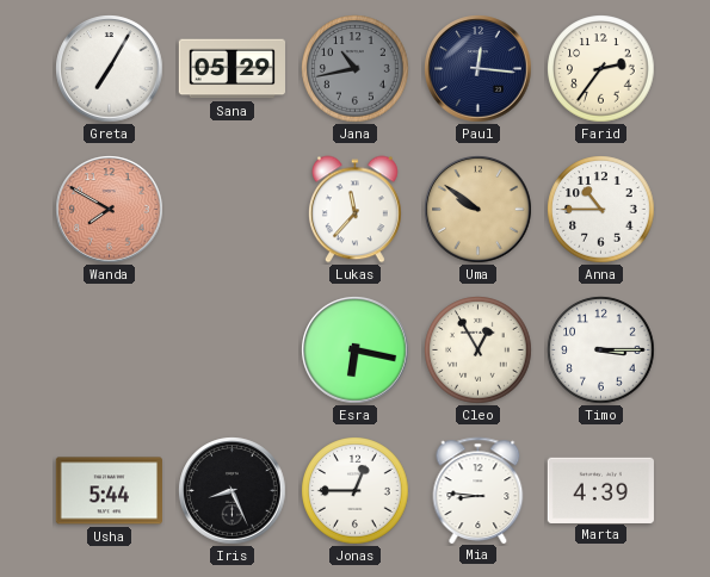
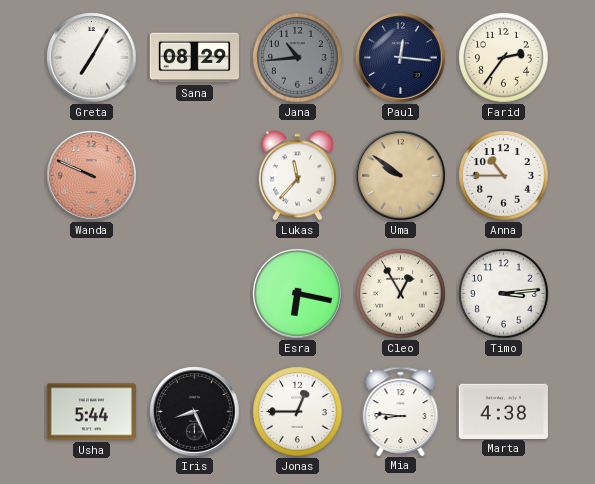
Sana: 05:29 -> 08:29 (194, 58)
Jana: 10:43 -> 10:44 (298, 58)
Wanda: 7:50 -> 9:49 (92, 176)
Timo: 3:15 -> 3:14 (504, 294)
Marta: 4:39 -> 4:38 (503, 411)
